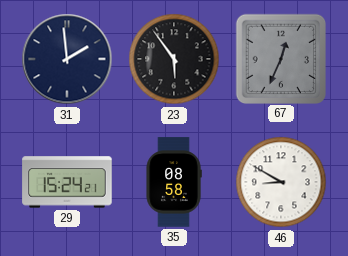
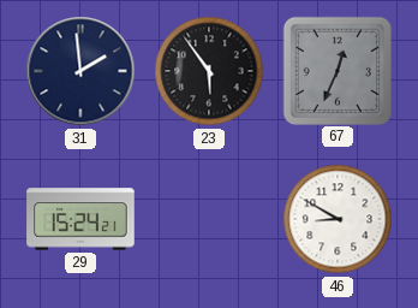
35: 08:58 -> none (174, 182)
